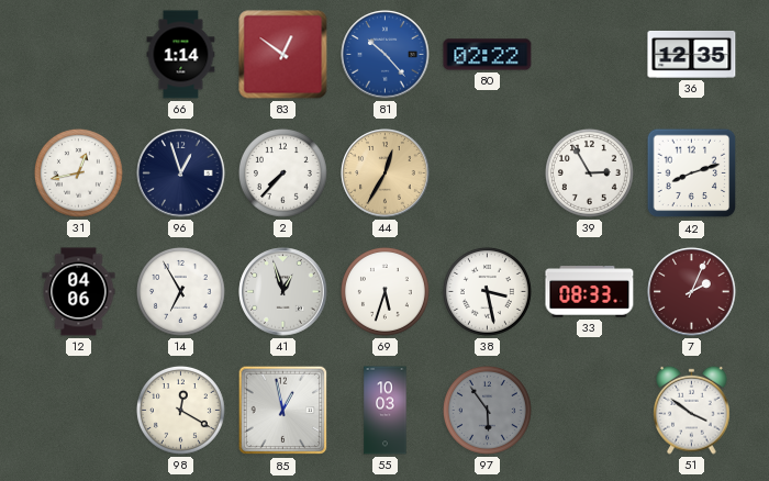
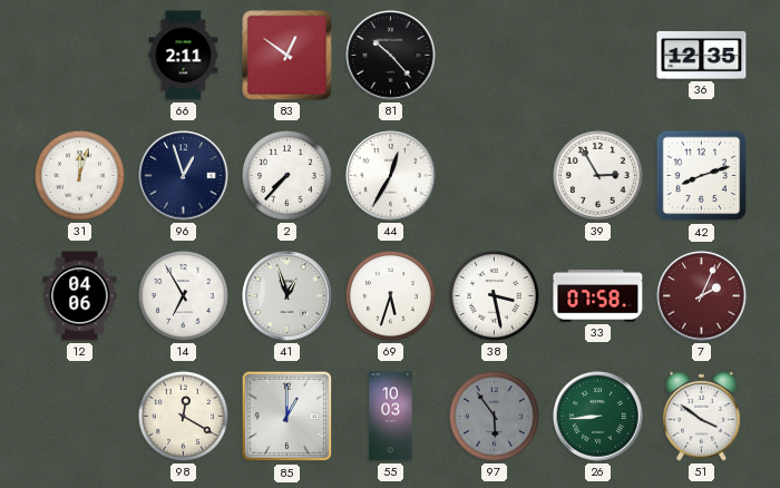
66: 1:14 -> 2:11 (184, 56)
81 dial: blue -> black (391, 56)
80: 02:22 -> none (488, 55)
31: 12:43 -> 12:03 (79, 175)
44 dial: champagne -> white (391, 176)
33: 08:33 -> 07:58 (598, 296)
85: 12:58 -> 1:00 (287, 417)
26: none -> 8:44 (598, 417)
